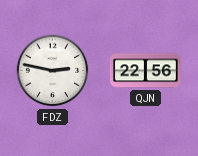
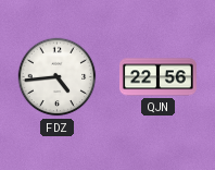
FDZ: 2:47 -> 4:44 (58, 77)
